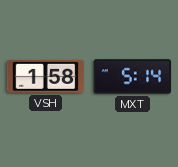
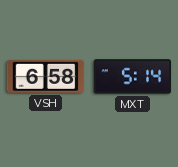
VSH: 1:58 -> 6:58 (46, 76)
